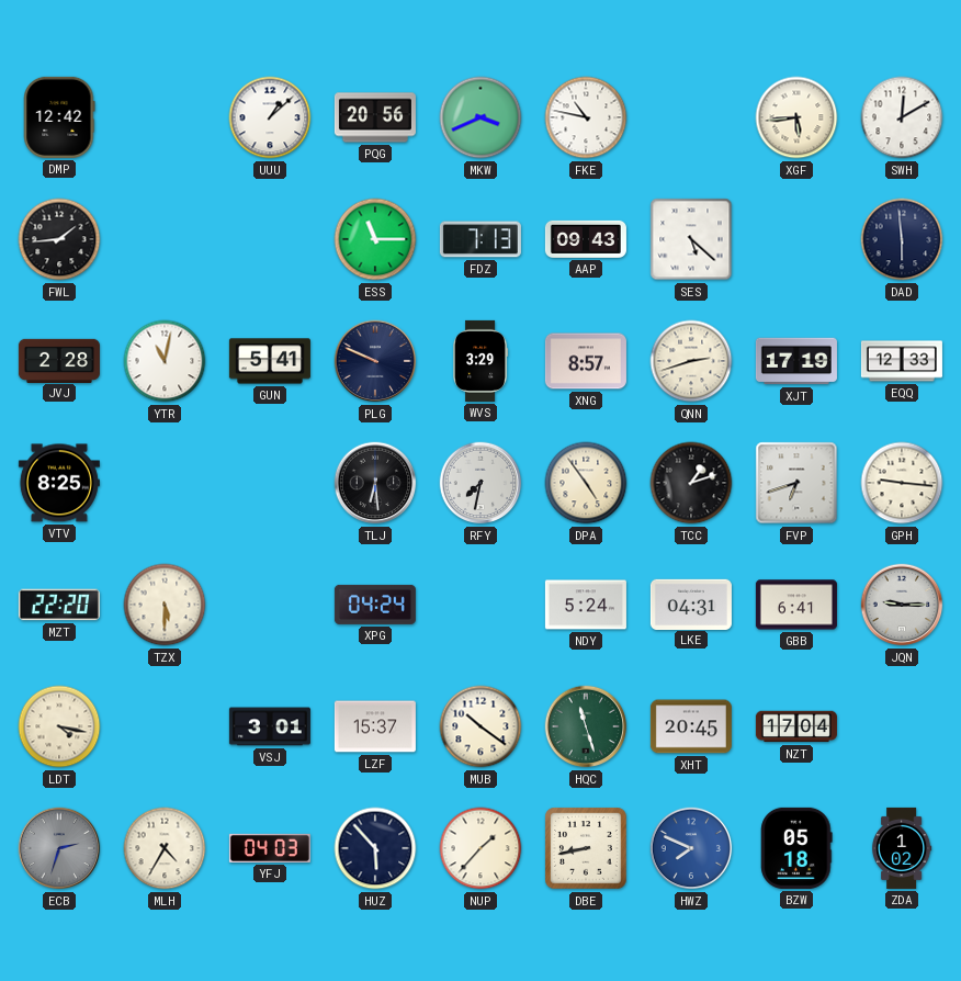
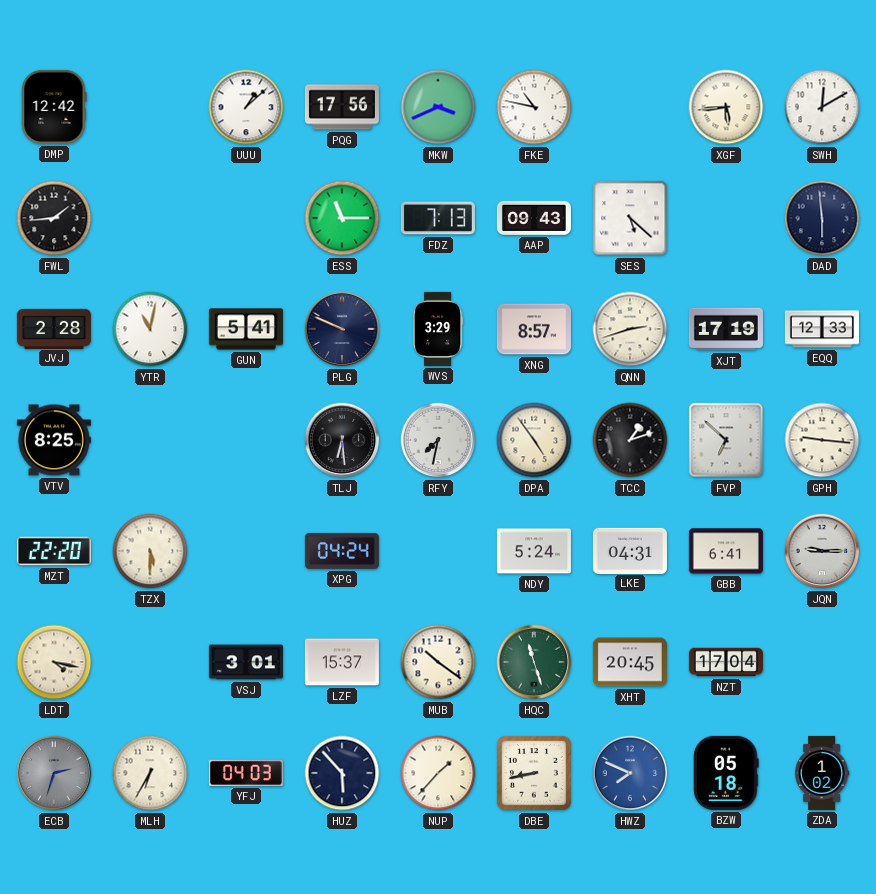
PQG: 20:56 -> 17:56 (342, 107)
FVP: 6:42 -> 6:52 (726, 440)
MLH: 4:35 -> 6:35 (150, 773)
